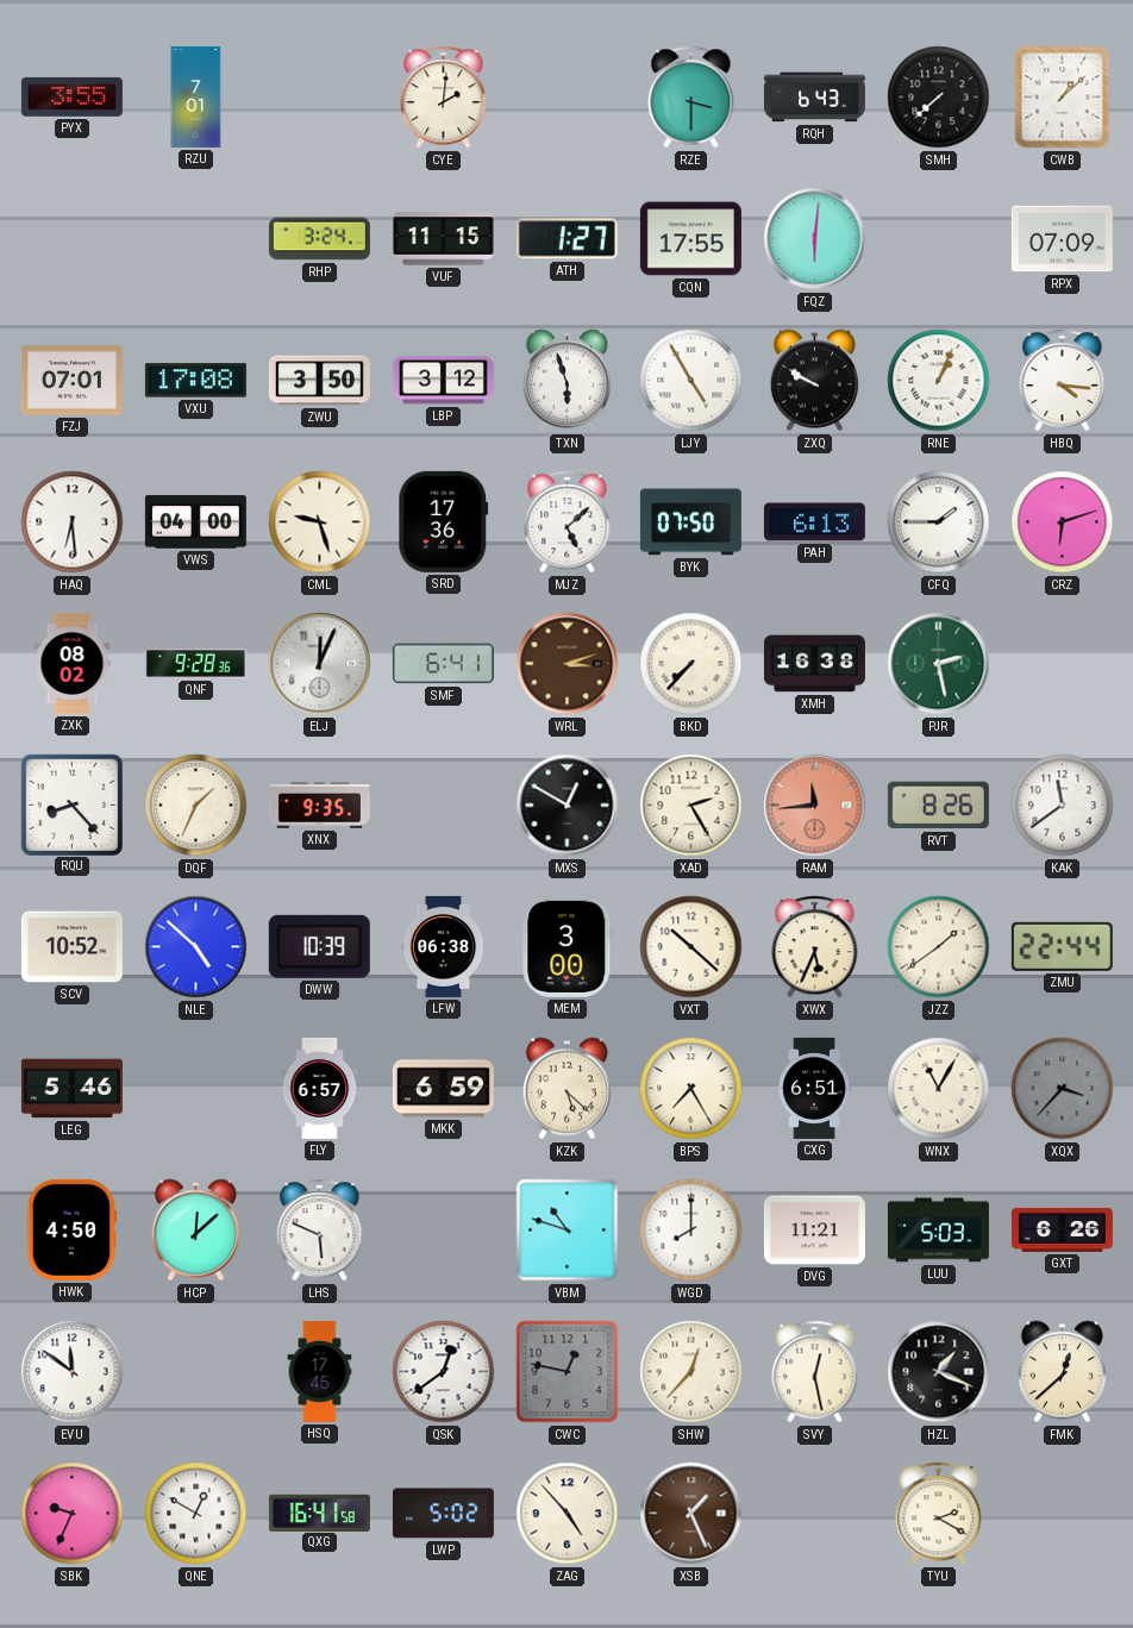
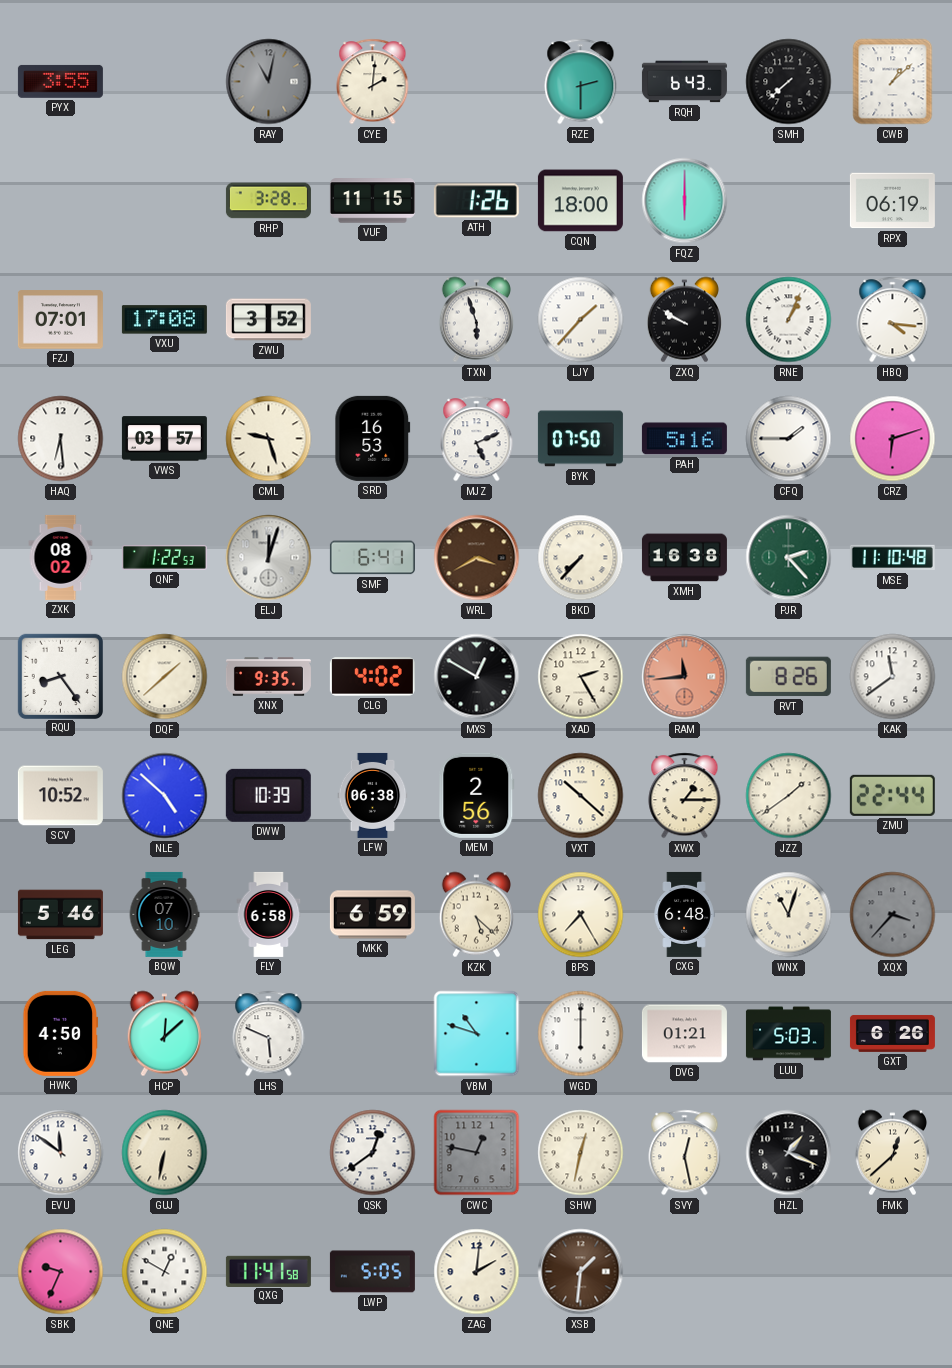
RZU: 7:01 -> none (196, 96)
RAY: none -> 11:02 (269, 82)
RZE: 3:30 -> 2:30 (581, 82)
RHP: 3:24 -> 3:28 (268, 201)
ATH: 1:27 -> 1:26 (476, 201)
CQN: 17:55 -> 18:00 (580, 201)
FQZ: 6:01 -> 6:00 (685, 201)
RPX: 07:09 -> 06:19 (892, 201)
ZWU: 3:50 -> 3:52 (268, 320)
LBP: 3:12 -> none (443, 381)
LJY: 4:55 -> 1:37 (581, 320)
VWS: 04:00 -> 03:57 (164, 439)
SRD: 17:36 -> 16:53 (373, 438)
MJZ: 5:08 -> 5:11 (477, 439)
PAH: 6:13 -> 5:16 (684, 439)
QNF: 9:28 -> 1:22 (164, 557)
ELJ: 12:04 -> 12:03 (269, 558)
WRL: 3:12 -> 3:40 (477, 558)
PJR: 2:28 -> 2:23 (789, 558)
MSE: none -> 11:10 (892, 558)
RQU: 8:23 -> 8:24 (60, 676)
DQF: 1:34 -> 1:38 (165, 677)
CLG: none -> 4:02 (372, 677)
MEM: 3:00 -> 2:56 (477, 795)
XWX: 5:34 -> 1:15 (685, 796)
BQW: none -> 07:10 (164, 914)
FLY: 6:57 -> 6:58 (269, 914)
CXG: 6:51 -> 6:48 (684, 914)
WNX: 11:05 -> 11:03 (789, 915)
WGD: 8:00 -> 6:00 (581, 1034)
DVG: 11:21 -> 01:21 (684, 1034)
GUJ: none -> 6:32 (165, 1153)
HSQ: 17:45 -> none (320, 1371)
SHW: 12:37 -> 12:32 (581, 1153)
QXG: 16:41 -> 11:41 (268, 1271)
LWP: 5:02 -> 5:05 (372, 1272)
ZAG: 4:53 -> 2:01 (477, 1272)
XSB: 1:26 -> 1:31 (581, 1272)
TYU: 2:20 -> none (939, 1514)
